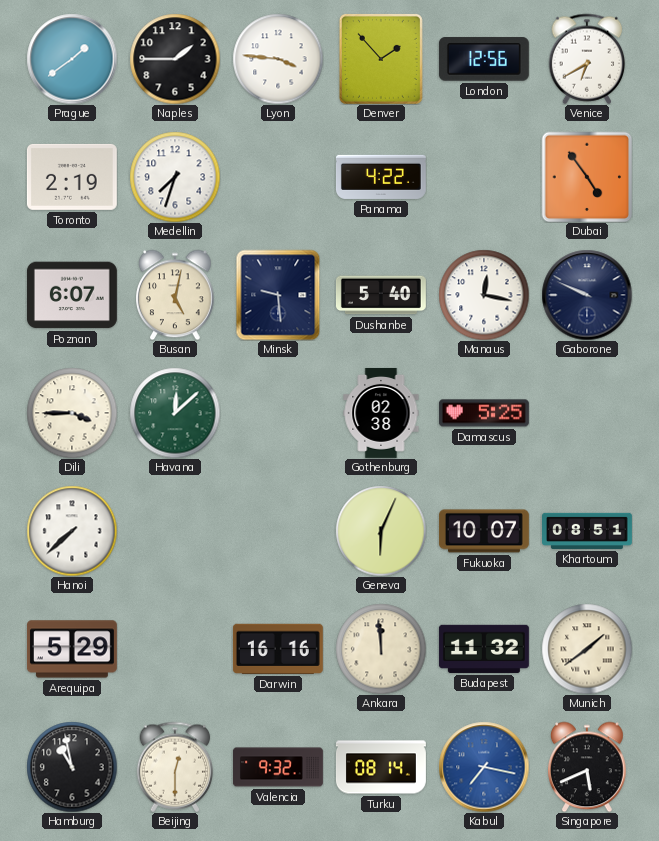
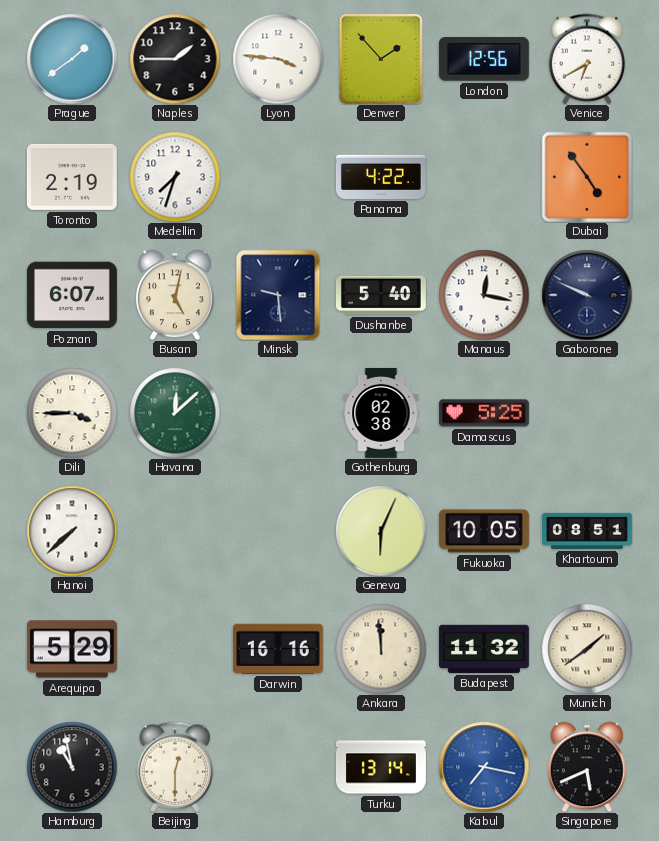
Fukuoka: 10:07 -> 10:05 (484, 531)
Valencia: 9:32 -> none (278, 767)
Turku: 08:14 -> 13:14 (381, 767)
